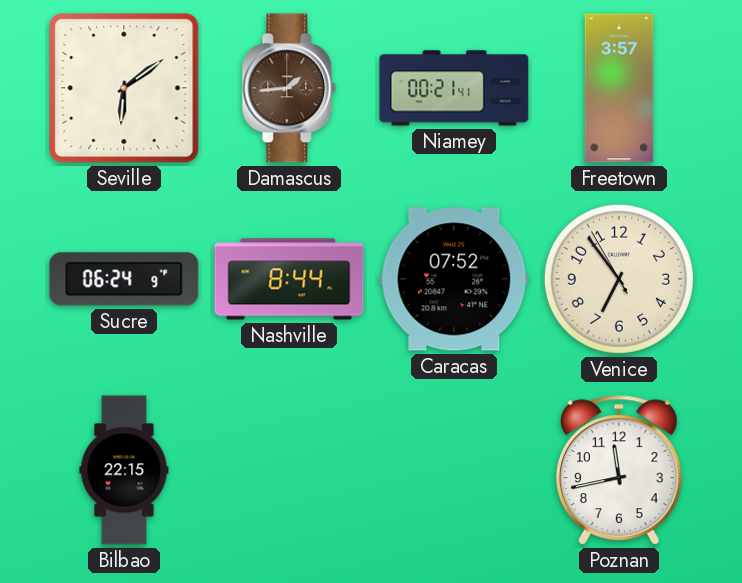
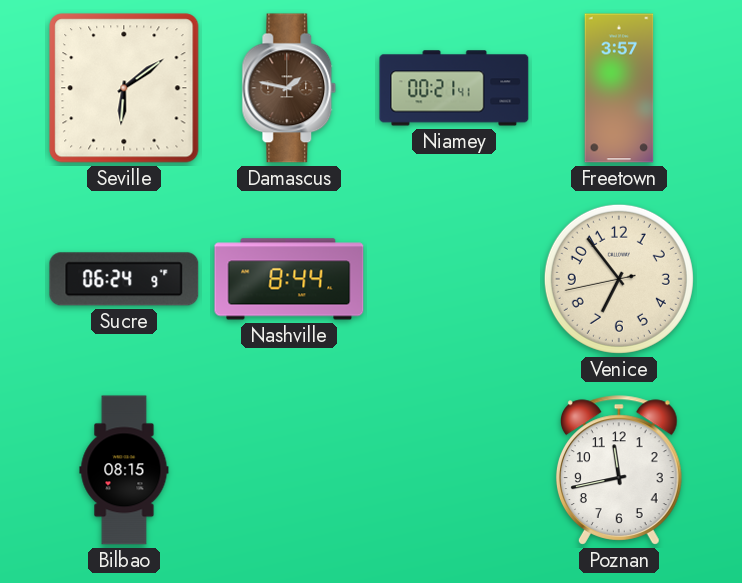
Damascus: 1:44 -> 1:47 (289, 88)
Caracas: 07:52 -> none (454, 279)
Venice: 6:53:55 -> 6:53:43 (619, 279)
Bilbao: 22:15 -> 08:15 (124, 470)
